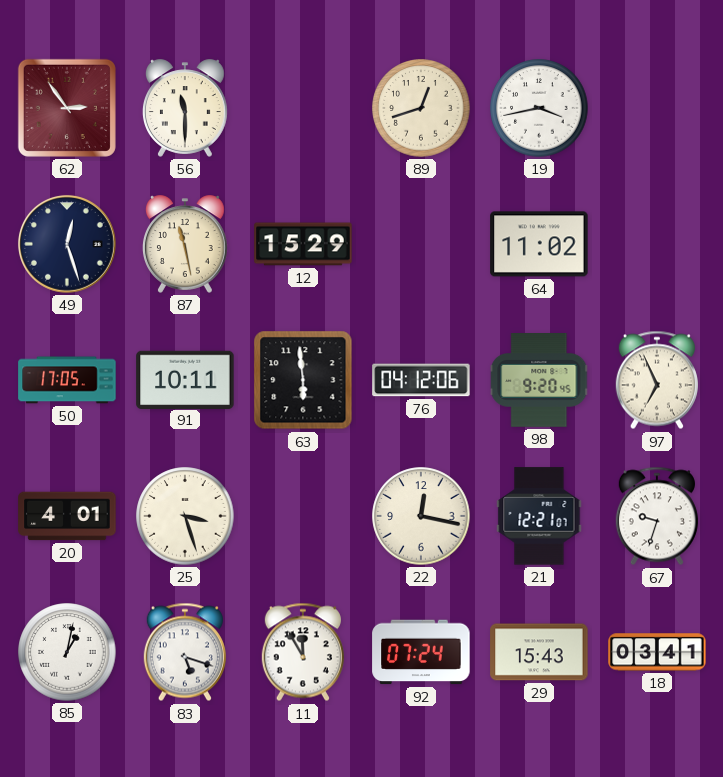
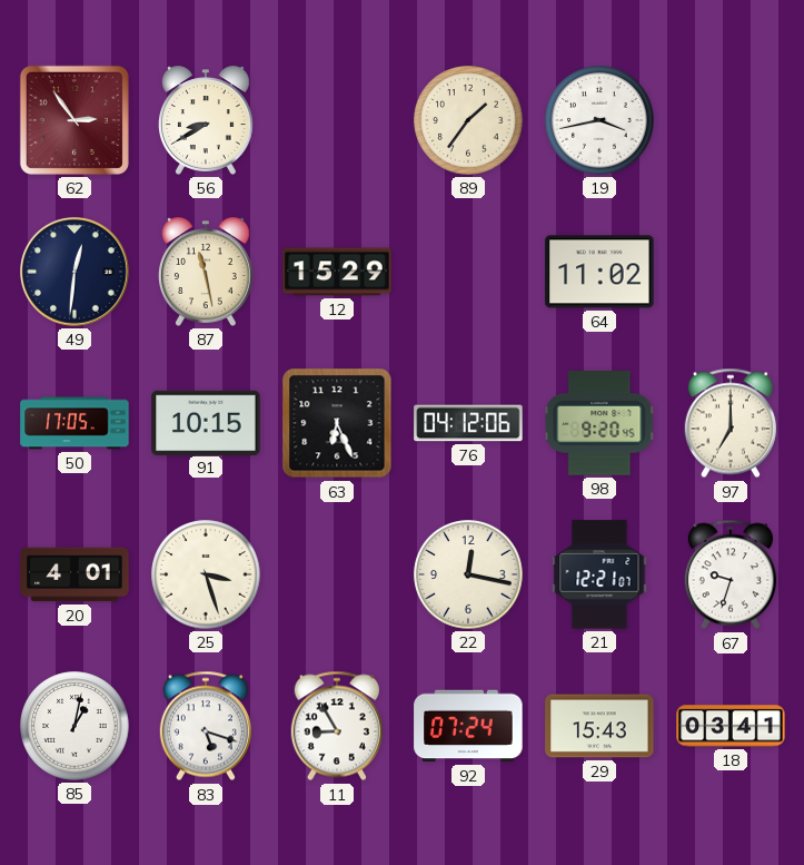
56: 11:30 -> 8:40 (206, 120)
89: 12:42 -> 1:36 (468, 120)
49: 12:27 -> 12:31 (75, 272)
91: 10:11 -> 10:15 (206, 422)
63: 5:59 -> 6:26 (337, 423)
97: 6:56 -> 7:00 (731, 423)
11: 11:55 -> 8:55 (337, 726)
